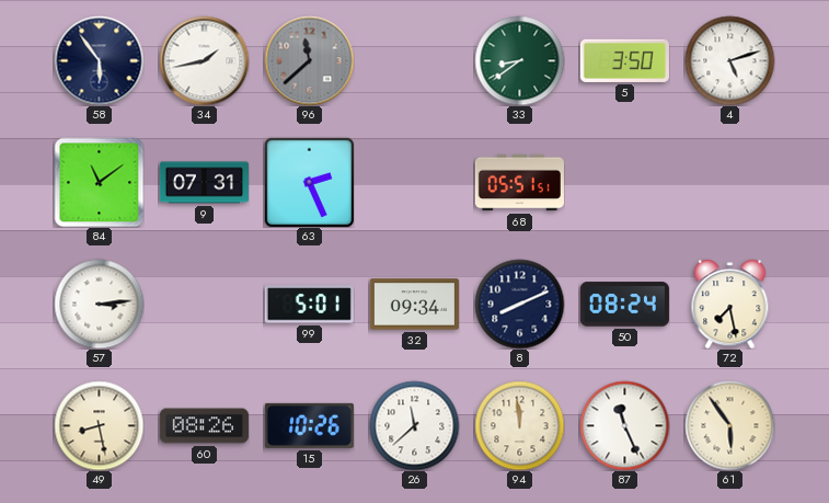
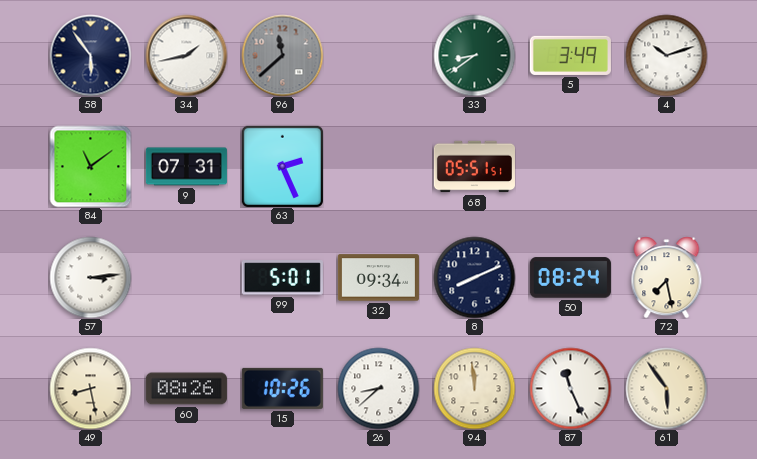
5: 3:50 -> 3:49 (570, 55)
4: 5:12 -> 10:12 (666, 55)
26: 11:38 -> 8:38 (378, 388)
